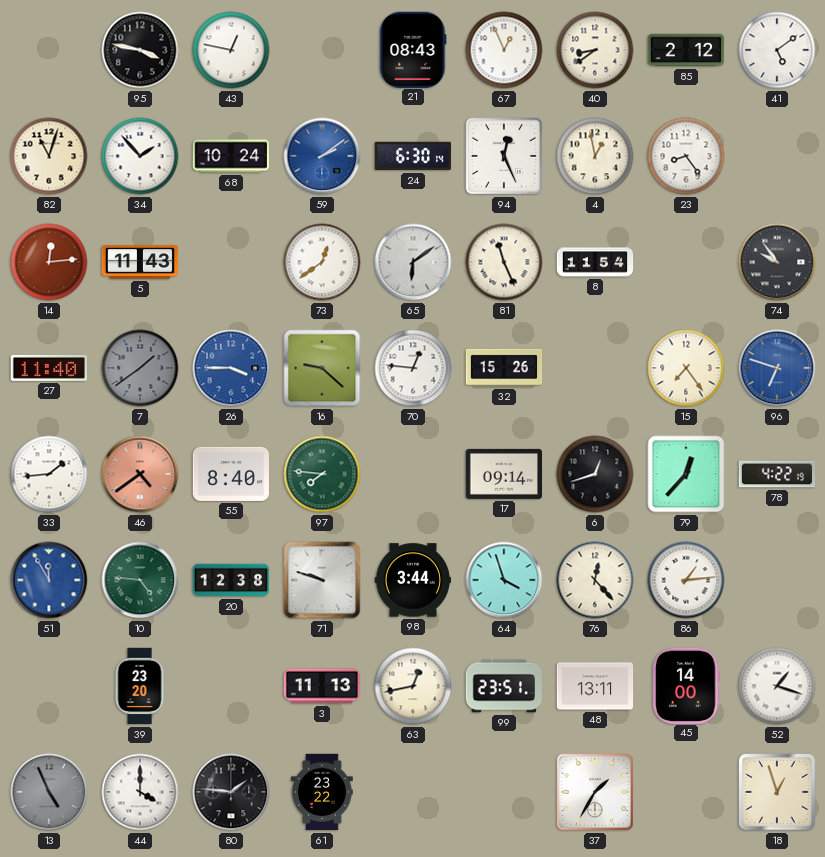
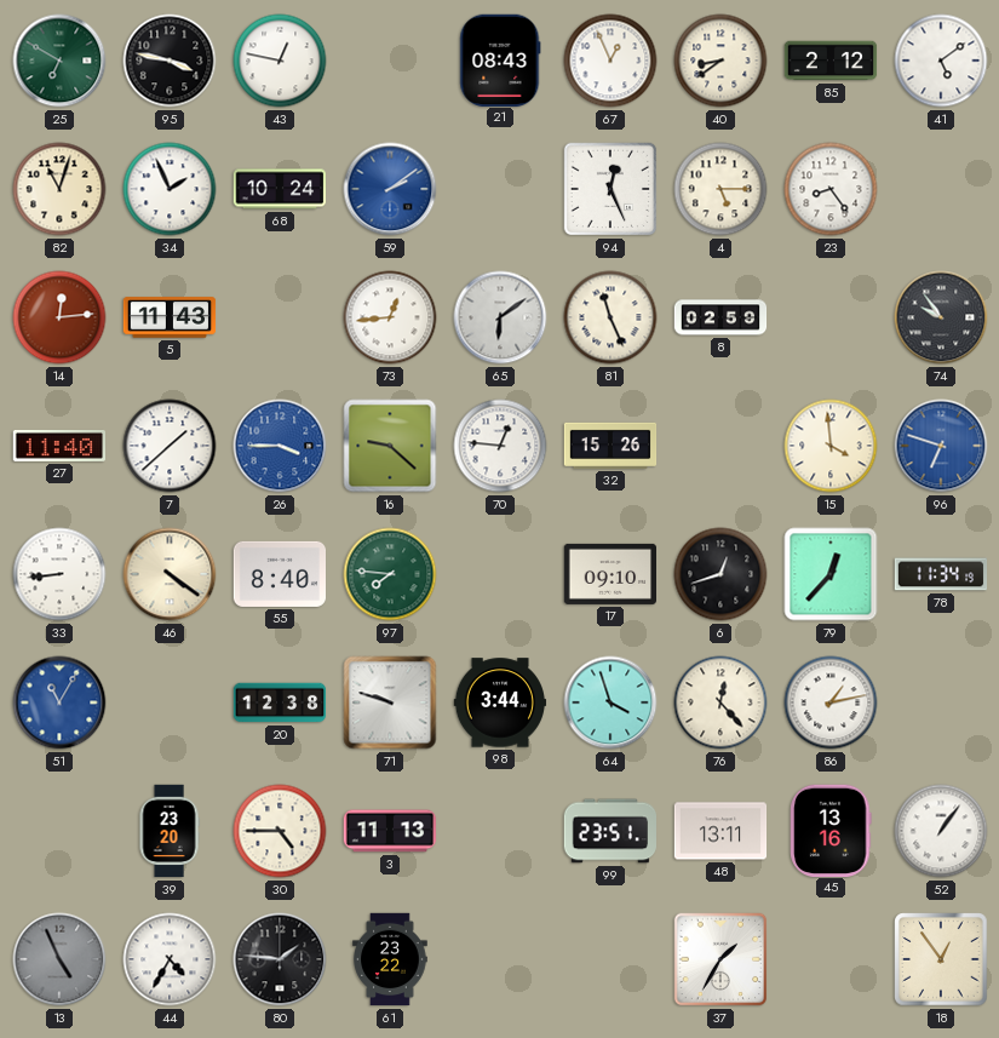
25: none -> 6:50 (59, 61)
34: 1:53 -> 1:56 (170, 189)
24: 6:30 -> none (412, 156)
4: 12:58 -> 5:15 (720, 189)
73: 12:39 -> 12:44 (390, 317)
8: 11:54 -> 02:59 (720, 317)
7: 1:39 -> 1:38 (170, 446)
7 dial: grey -> white (170, 446)
15: 7:24 -> 3:59 (831, 446)
33: 1:44 -> 8:44 (59, 574)
46: 4:39 -> 4:21 (170, 574)
46 dial: salmon -> cream (170, 574)
17: 09:14 -> 09:10 (610, 574)
78: 4:22 -> 11:34 (941, 574)
51: 11:55 -> 11:05 (59, 702)
10: 4:46 -> none (140, 580)
86: 1:14 -> 1:13 (831, 702)
30: none -> 4:45 (280, 831)
63: 12:43 -> none (413, 686)
45: 14:00 -> 13:16 (831, 830)
52: 1:18 -> 1:06 (941, 831)
44: 4:00 -> 4:35 (170, 959)
18: 12:57 -> 12:54 (941, 959)
